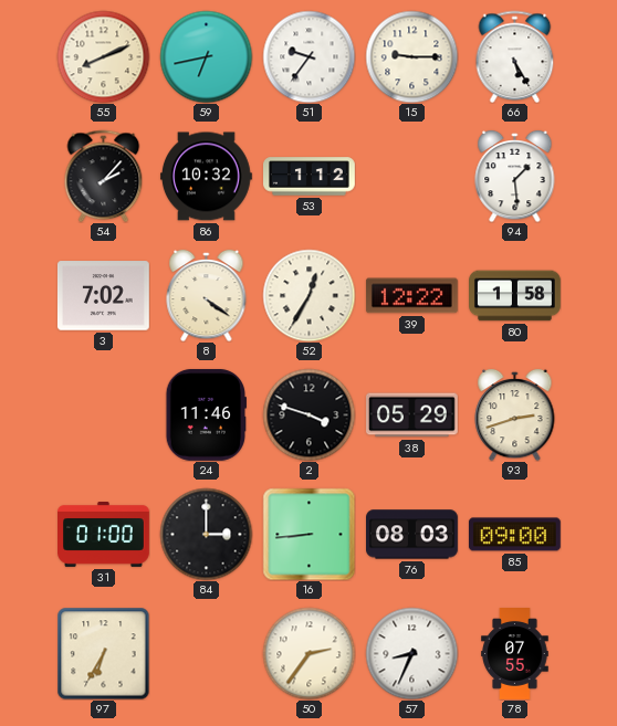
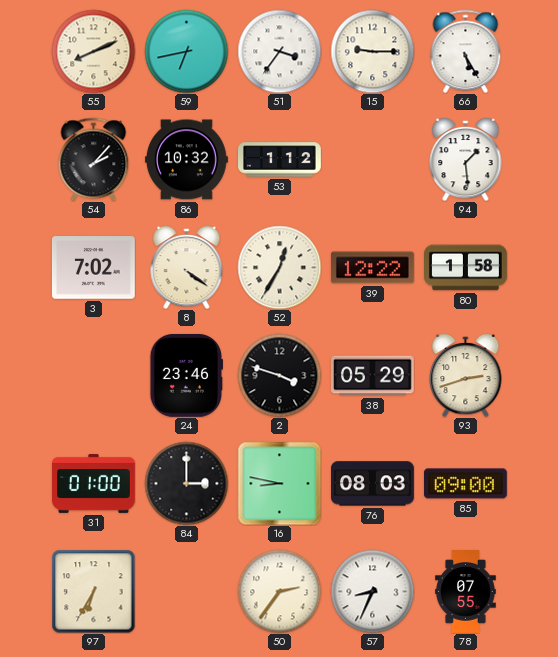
51: 9:36 -> 3:36 (279, 51)
24: 11:46 -> 23:46 (186, 375)
16: 8:44 -> 8:47 (279, 483)
